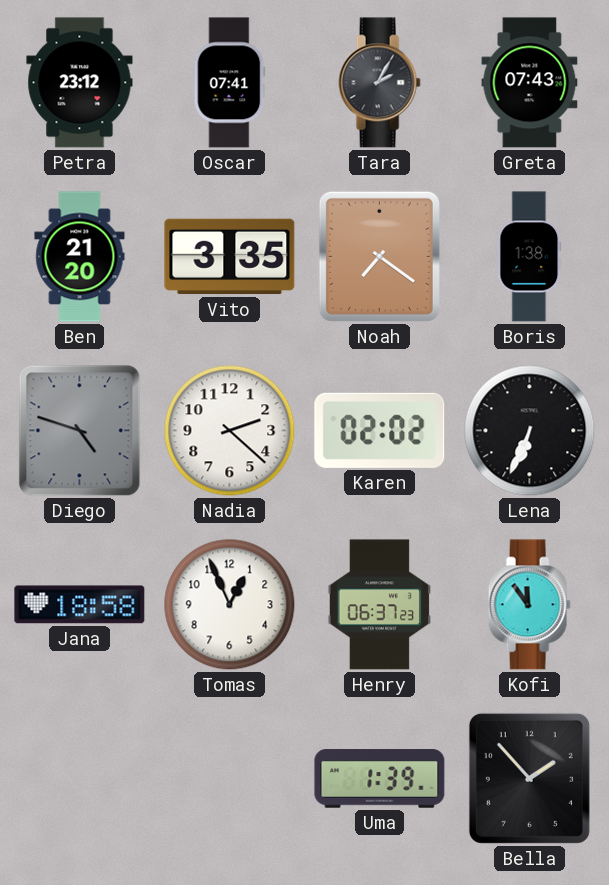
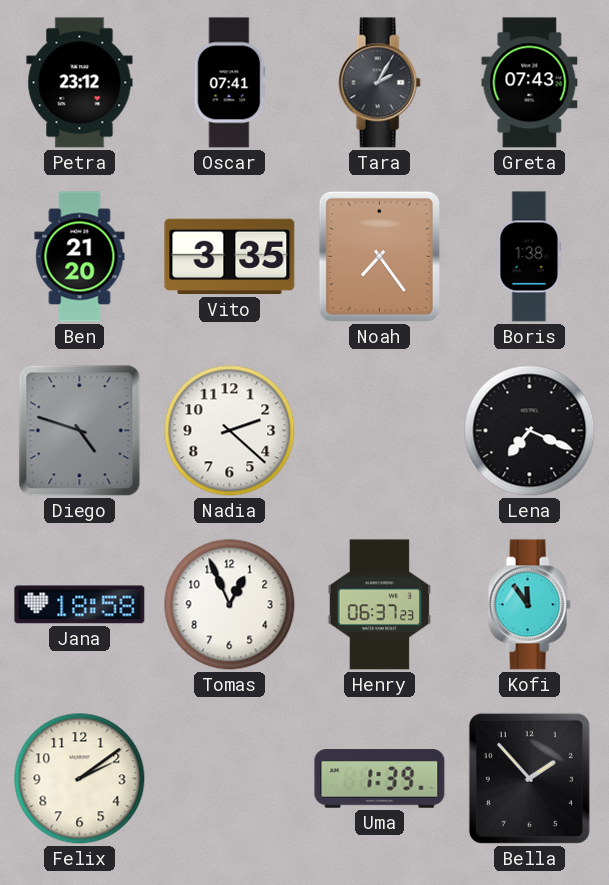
Noah: 7:21 -> 7:24 (379, 256)
Karen: 02:02 -> none (380, 430)
Lena: 6:34 -> 7:19 (530, 431)
Felix: none -> 2:09 (80, 779)
